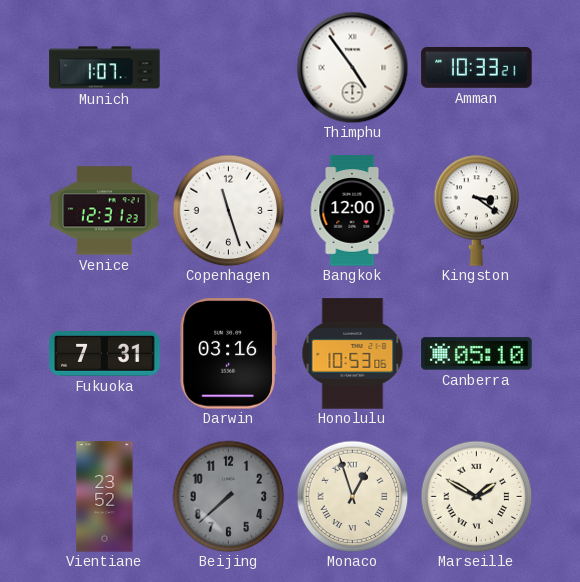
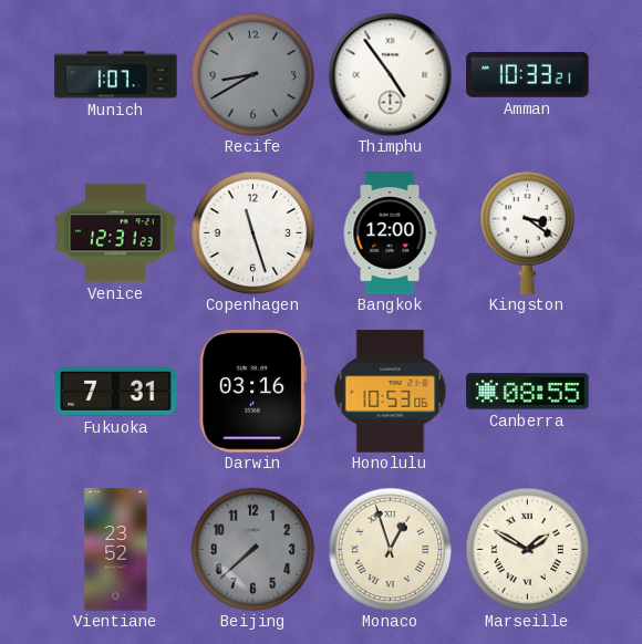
Recife: none -> 8:40 (252, 74)
Canberra: 05:10 -> 08:55 (528, 392)
